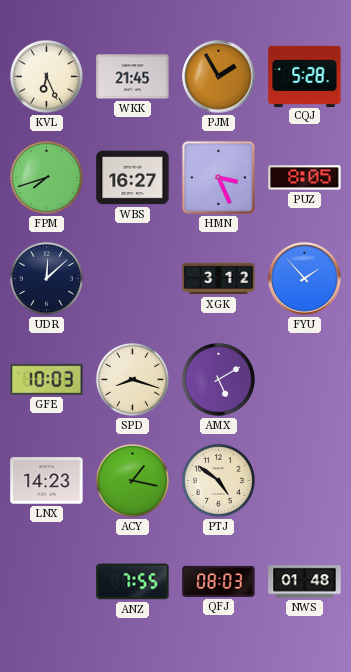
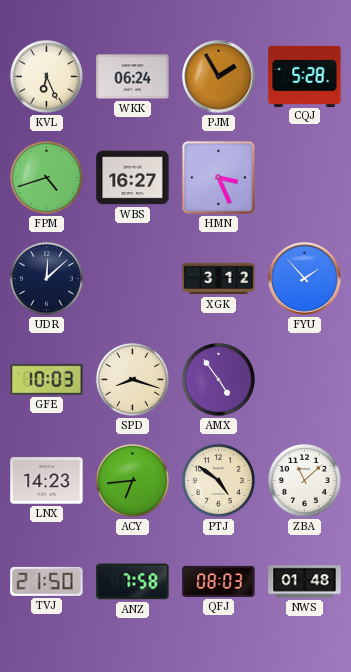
WKK: 21:45 -> 06:24 (133, 77)
FPM: 7:42 -> 4:42 (46, 177)
PUZ: 8:05 -> none (305, 178)
AMX: 5:10 -> 4:54 (218, 379)
ACY: 1:17 -> 6:44 (132, 480)
ZBA: none -> 11:08 (304, 480)
TVJ: none -> 21:50 (47, 581)
ANZ: 7:55 -> 7:58 (133, 582)
